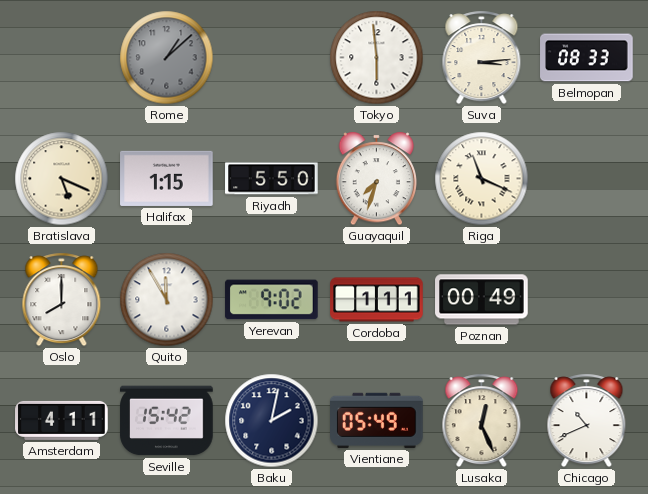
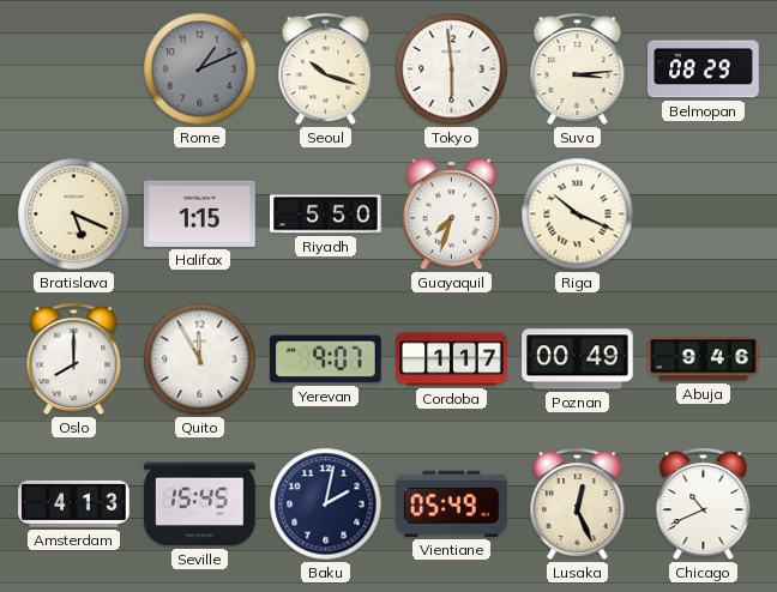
Rome: 1:08 -> 1:11 (200, 70)
Seoul: none -> 10:18 (326, 70)
Belmopan: 08:33 -> 08:29 (704, 70)
Riga: 11:19 -> 10:19 (578, 215)
Yerevan: 9:02 -> 9:07 (326, 360)
Cordoba: 1:11 -> 1:17 (452, 360)
Abuja: none -> 9:46 (704, 360)
Amsterdam: 4:11 -> 4:13 (74, 503)
Seville: 15:42 -> 15:45 (200, 505)
